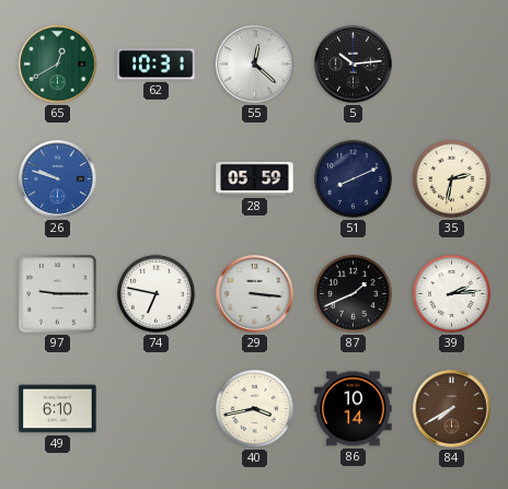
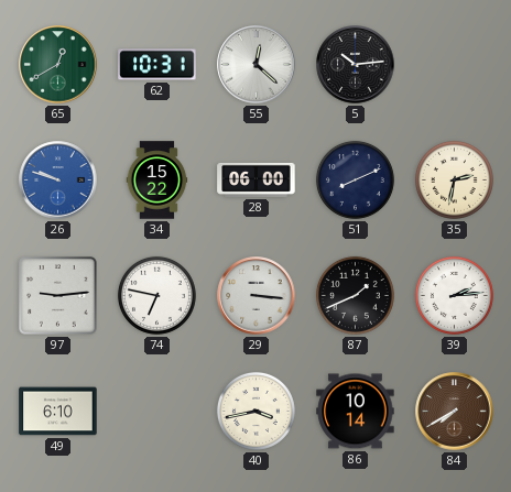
34: none -> 15:22 (157, 181)
28: 05:59 -> 06:00 (257, 179)
97: 9:15 -> 9:14 (58, 296)
